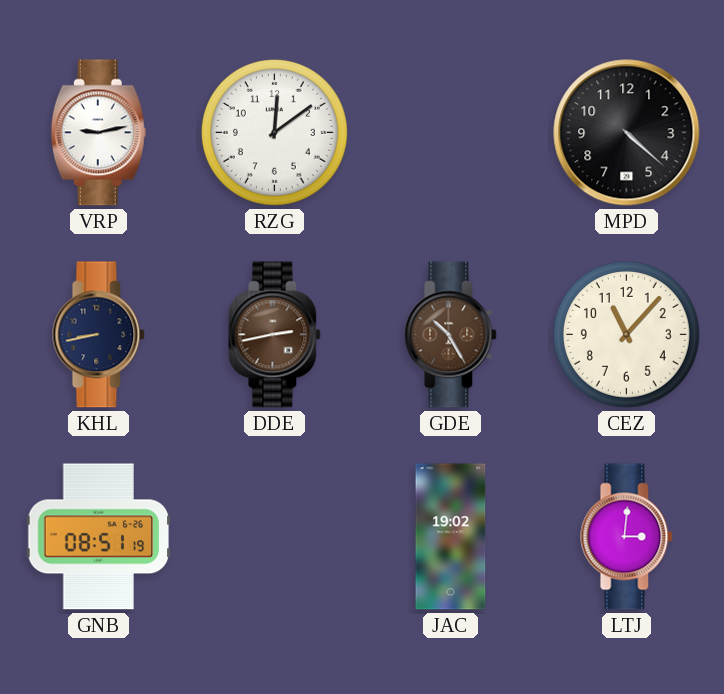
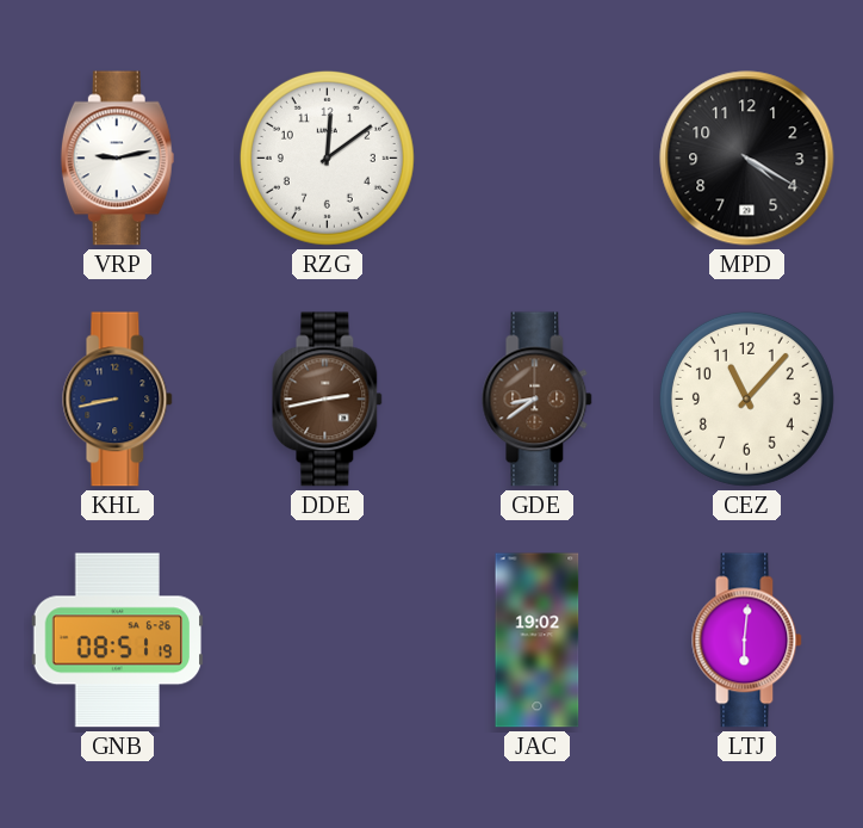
MPD: 4:22 -> 4:20 (747, 159)
GDE: 10:25 -> 8:39 (538, 400)
LTJ: 3:01 -> 6:01 (747, 641)
